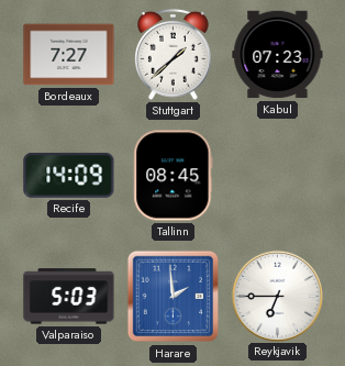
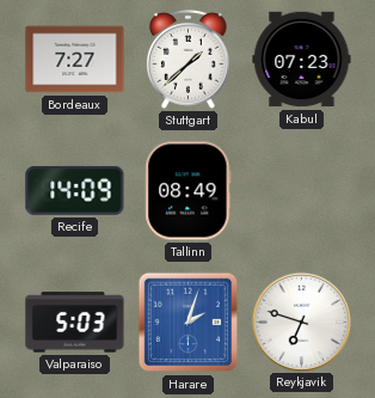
Tallinn: 08:45 -> 08:49 (189, 191)
Harare: 1:59 -> 2:03 (189, 323)
Reykjavik: 6:45 -> 6:48 (301, 322)
